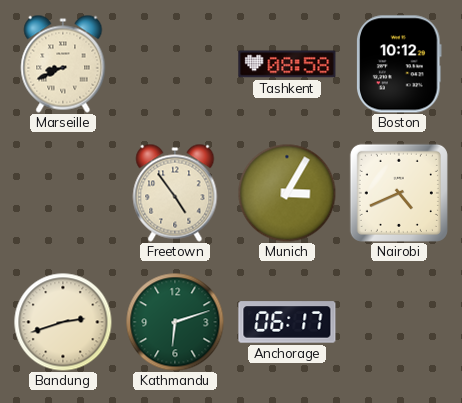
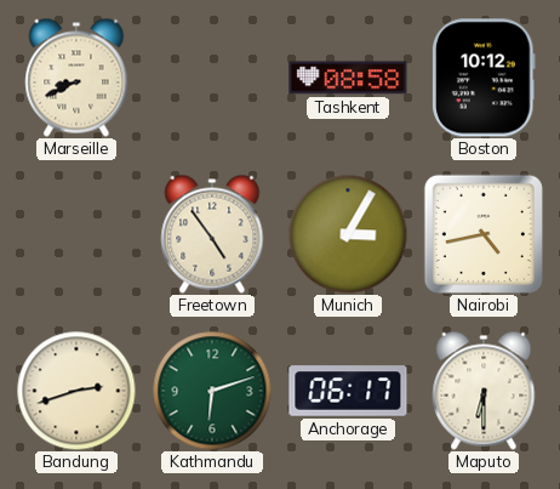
Nairobi: 4:41 -> 4:43 (484, 234)
Maputo: none -> 6:30 (484, 391)
